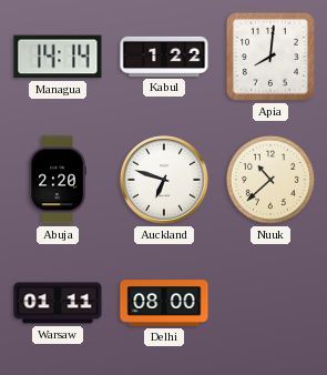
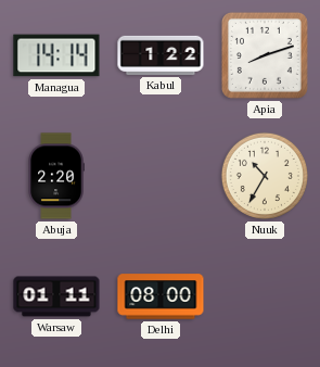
Apia: 8:01 -> 8:12 (265, 55)
Auckland: 6:48 -> none (164, 180)
Nuuk: 10:38 -> 10:35 (265, 176)
